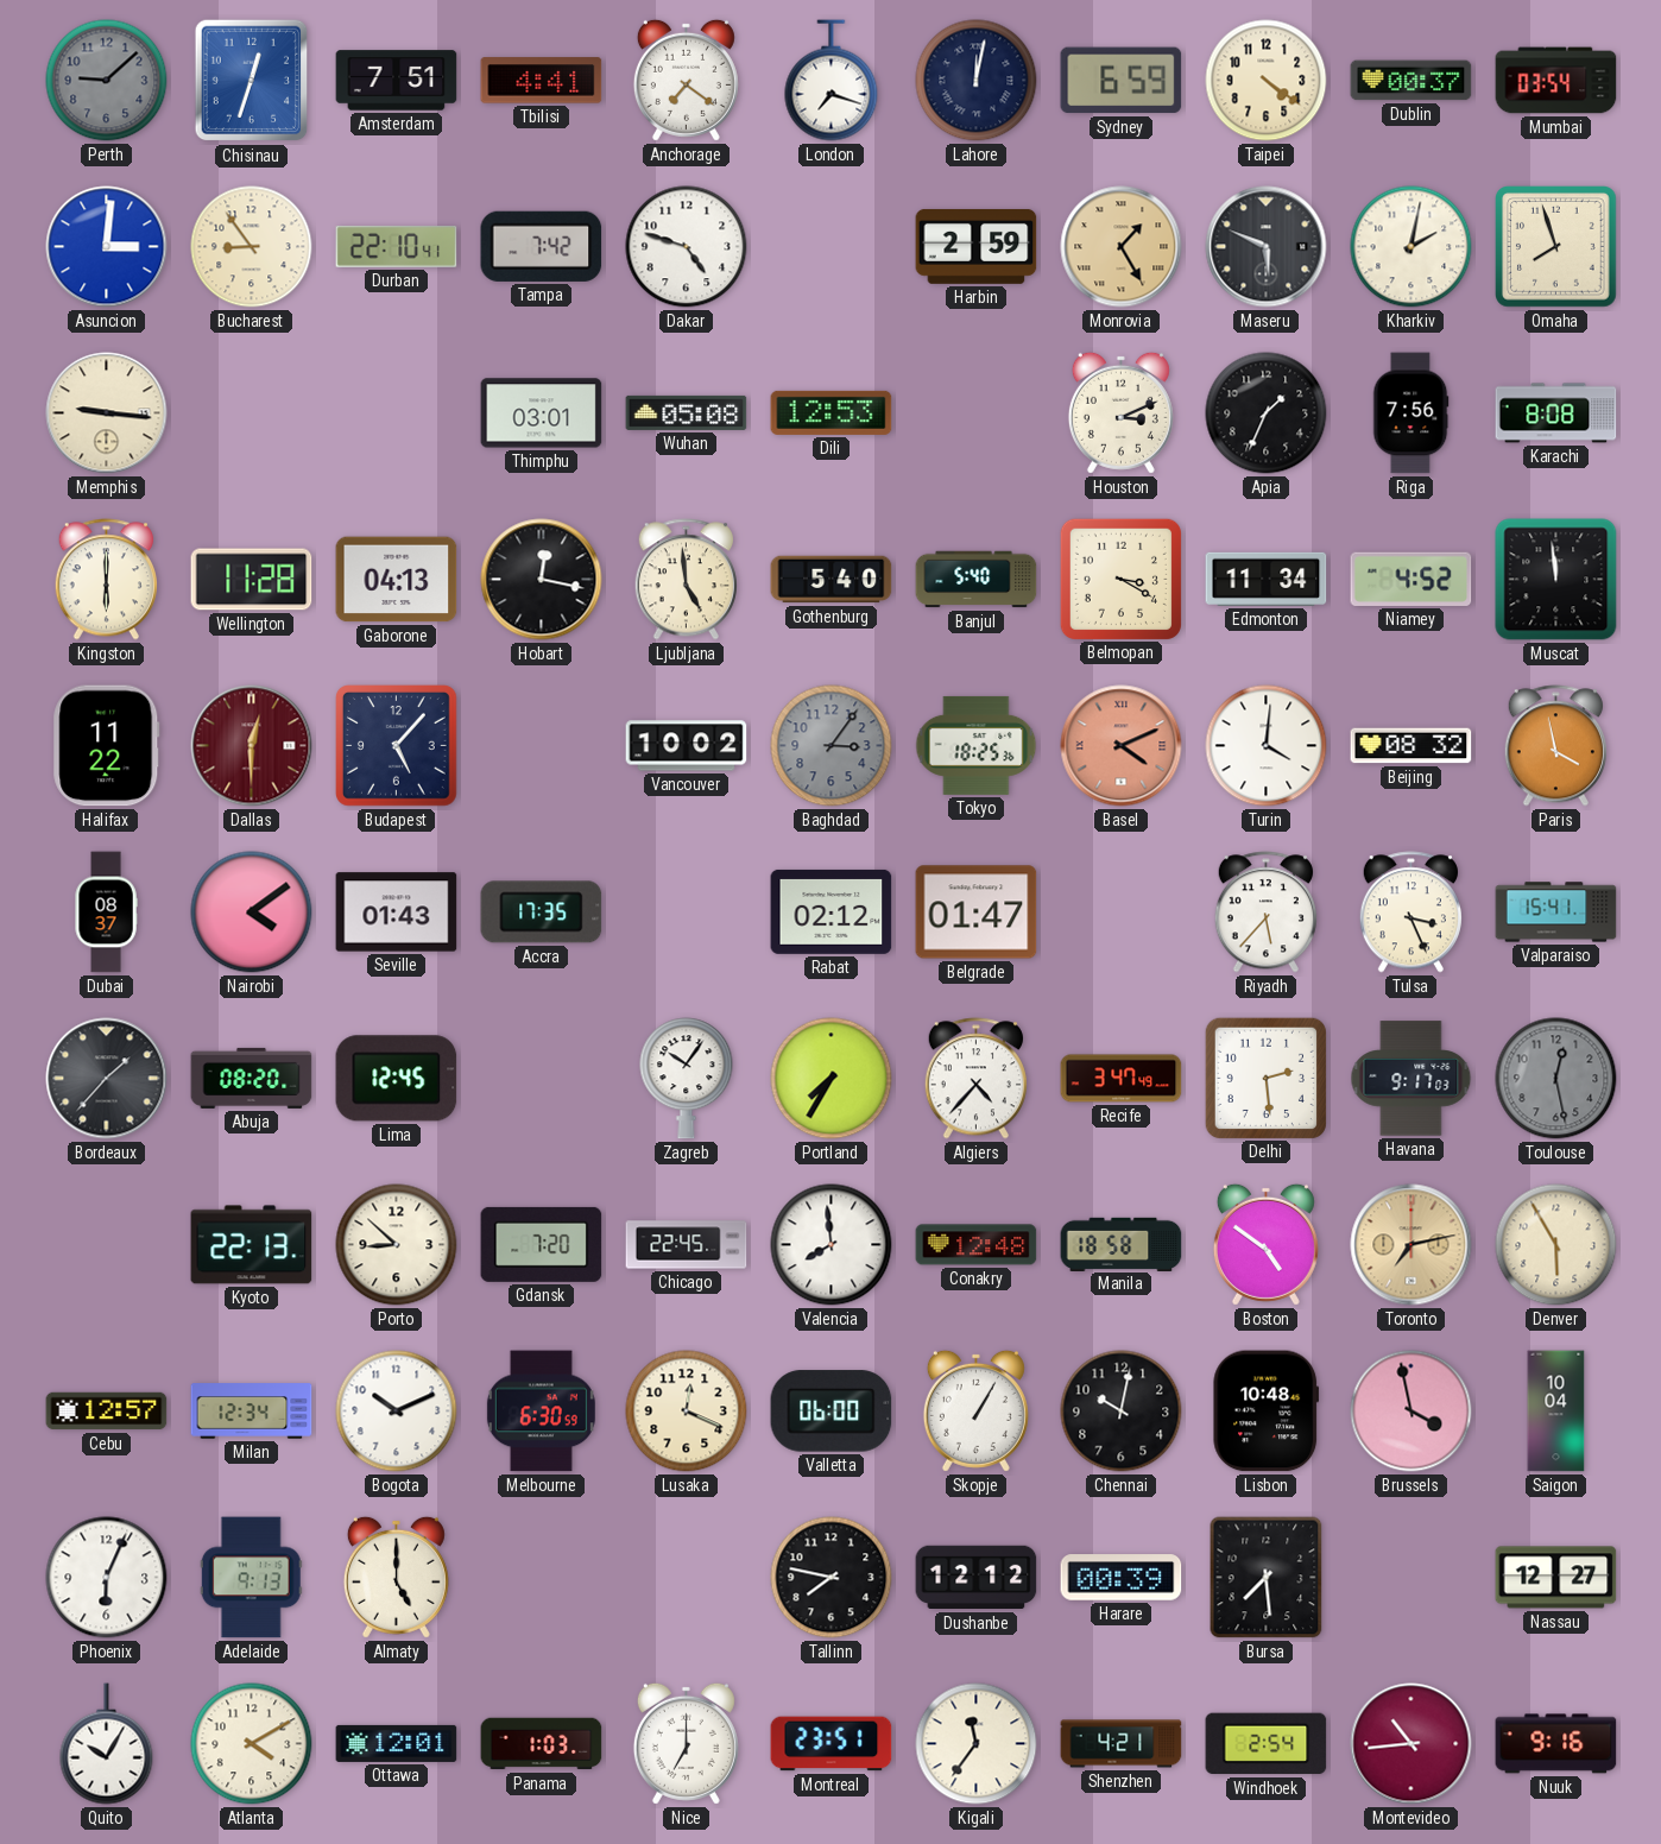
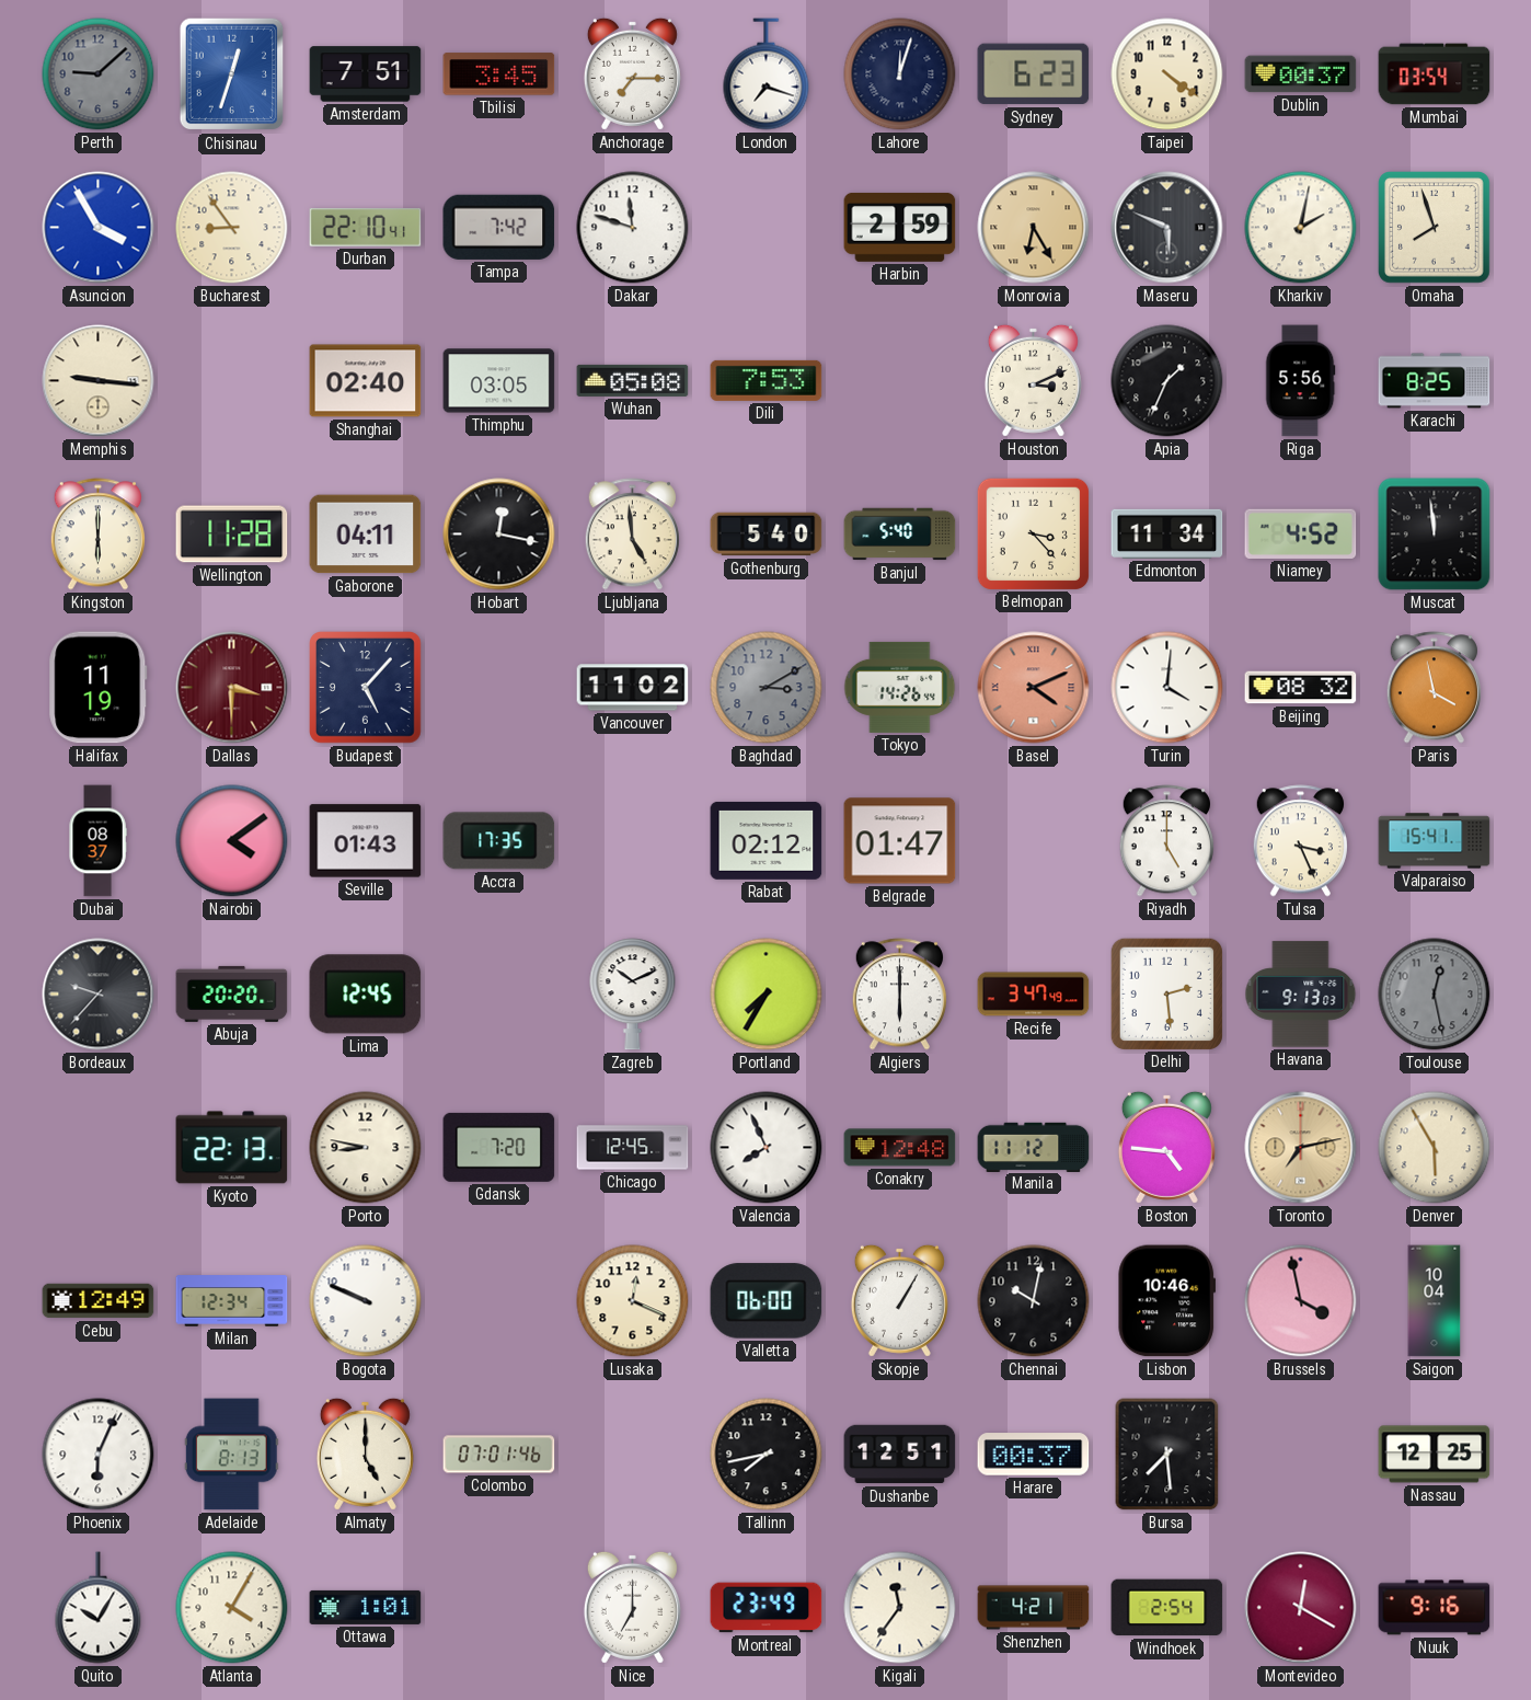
Tbilisi: 4:41 -> 3:45 (499, 74)
Anchorage: 7:21 -> 7:15 (632, 73)
Lahore: 12:02 -> 12:03 (900, 74)
Sydney: 6:59 -> 6:23 (1034, 74)
Asuncion: 3:01 -> 3:55 (99, 228)
Dakar: 4:48 -> 11:48 (633, 228)
Monrovia: 1:25 -> 6:25 (1034, 228)
Shanghai: none -> 02:40 (366, 381)
Thimphu: 03:01 -> 03:05 (499, 381)
Dili: 12:53 -> 7:53 (767, 380)
Riga: 7:56 -> 5:56 (1300, 381)
Karachi: 8:08 -> 8:25 (1435, 381)
Gaborone: 04:13 -> 04:11 (366, 535)
Belmopan: 3:20 -> 3:23 (1033, 533)
Halifax: 11:22 -> 11:19 (99, 688)
Dallas: 12:30 -> 3:30 (232, 688)
Vancouver: 10:02 -> 11:02 (633, 688)
Baghdad: 3:06 -> 3:10 (767, 688)
Tokyo: 18:25 -> 14:26 (900, 687)
Riyadh: 5:37 -> 5:00 (1166, 841)
Bordeaux: 1:37 -> 9:37 (99, 995)
Abuja: 08:20 -> 20:20 (232, 993)
Zagreb: 10:06 -> 10:11 (633, 995)
Algiers: 4:37 -> 6:00 (899, 995)
Havana: 9:17 -> 9:13 (1301, 995)
Porto: 8:52 -> 8:47 (366, 1148)
Chicago: 22:45 -> 12:45 (633, 1148)
Valencia: 7:59 -> 7:56 (767, 1148)
Manila: 18:58 -> 11:12 (1034, 1147)
Boston: 4:51 -> 4:46 (1166, 1147)
Cebu: 12:57 -> 12:49 (99, 1301)
Bogota: 10:11 -> 9:49 (366, 1301)
Melbourne: 6:30 -> none (541, 1412)
Lisbon: 10:48 -> 10:46 (1167, 1301)
Adelaide: 9:13 -> 8:13 (231, 1455)
Colombo: none -> 07:01 (499, 1455)
Tallinn: 7:47 -> 7:43 (767, 1455)
Dushanbe: 12:12 -> 12:51 (900, 1455)
Harare: 00:39 -> 00:37 (1034, 1455)
Nassau: 12:27 -> 12:25 (1435, 1455)
Atlanta: 4:10 -> 4:05 (232, 1608)
Ottawa: 12:01 -> 1:01 (366, 1607)
Panama: 1:03 -> none (542, 1744)
Montreal: 23:51 -> 23:49 (767, 1608)
Montevideo: 10:44 -> 12:20 (1301, 1608)
